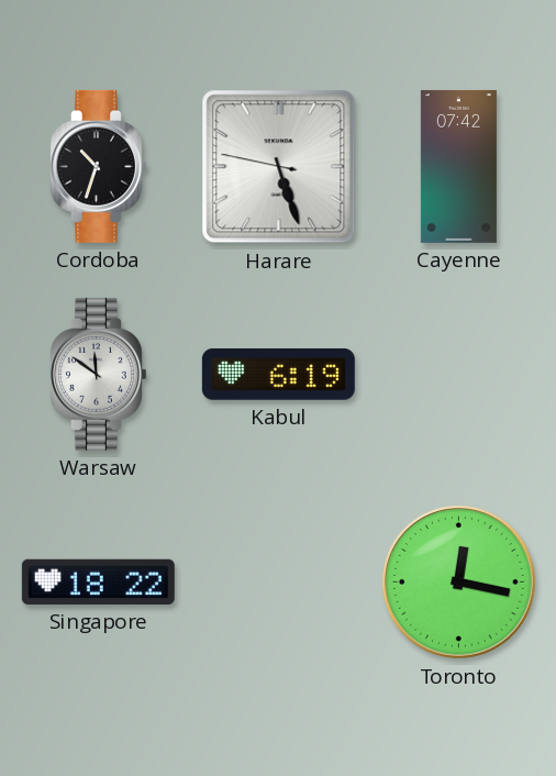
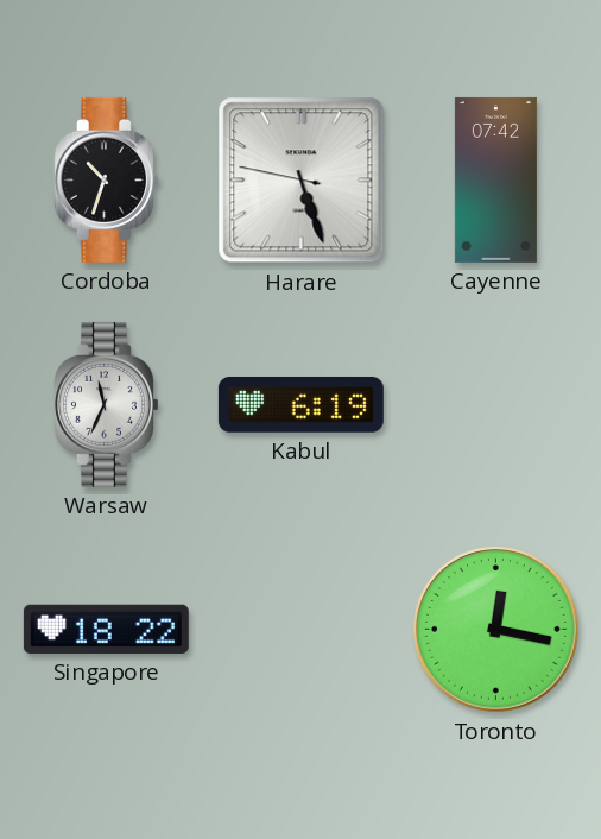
Warsaw: 11:51 -> 11:34 (107, 404)
